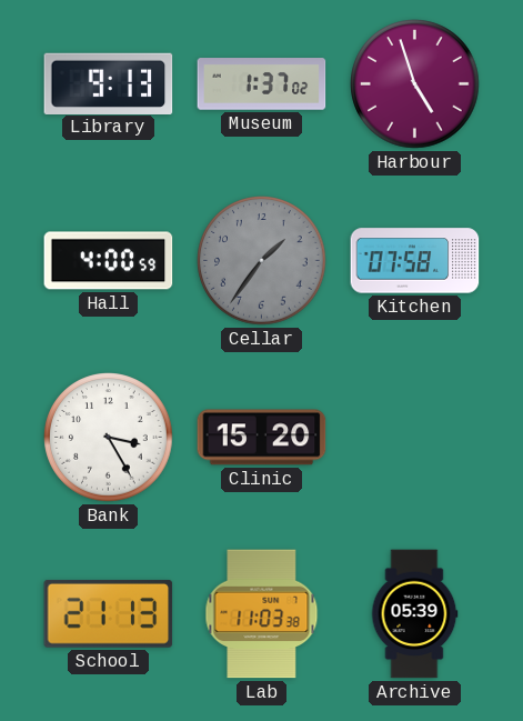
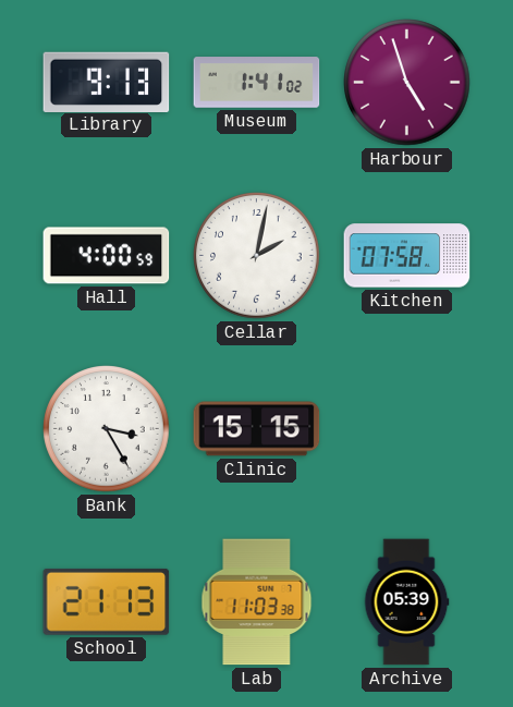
Museum: 1:37 -> 1:41 (257, 83)
Cellar: 1:36 -> 2:02 (257, 256)
Cellar dial: grey -> white (257, 256)
Clinic: 15:20 -> 15:15 (257, 429)
